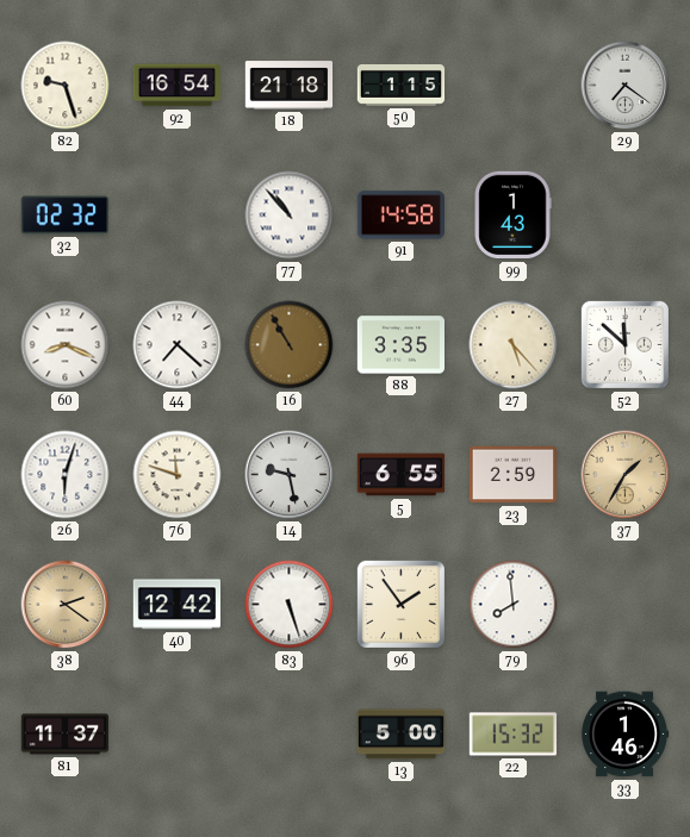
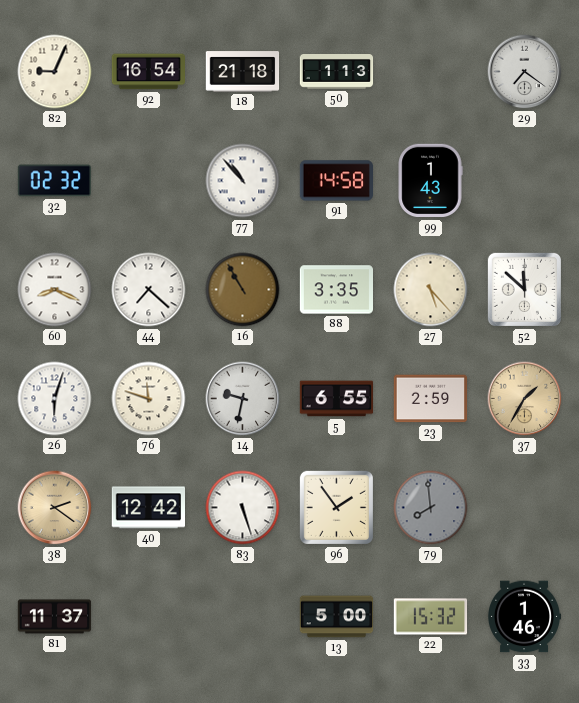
82: 9:27 -> 9:04 (55, 72)
50: 1:15 -> 1:13 (337, 72)
14: 9:28 -> 9:32 (243, 399)
79 dial: white -> grey (431, 508)
